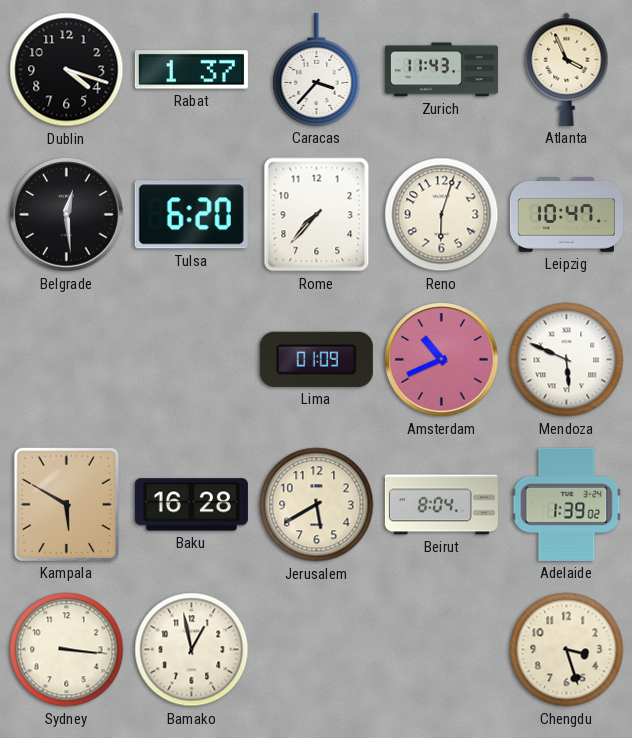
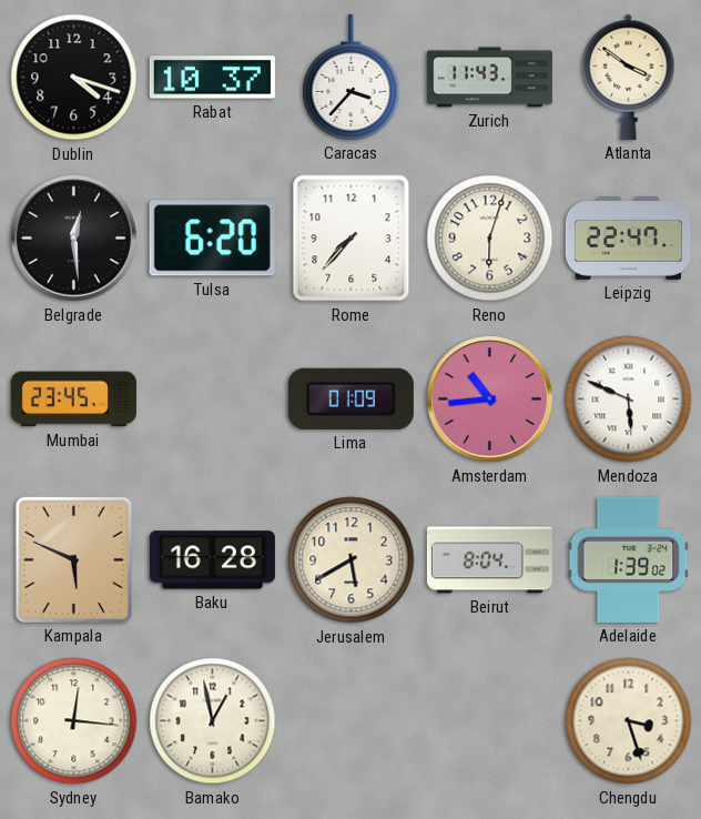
Rabat: 1:37 -> 10:37 (212, 78)
Atlanta: 3:56 -> 3:51 (629, 77)
Leipzig: 10:47 -> 22:47 (628, 239)
Mumbai: none -> 23:45 (73, 400)
Amsterdam: 10:41 -> 10:44 (490, 400)
Kampala: 5:50 -> 5:49 (73, 559)
Sydney: 3:16 -> 12:16 (74, 721)
